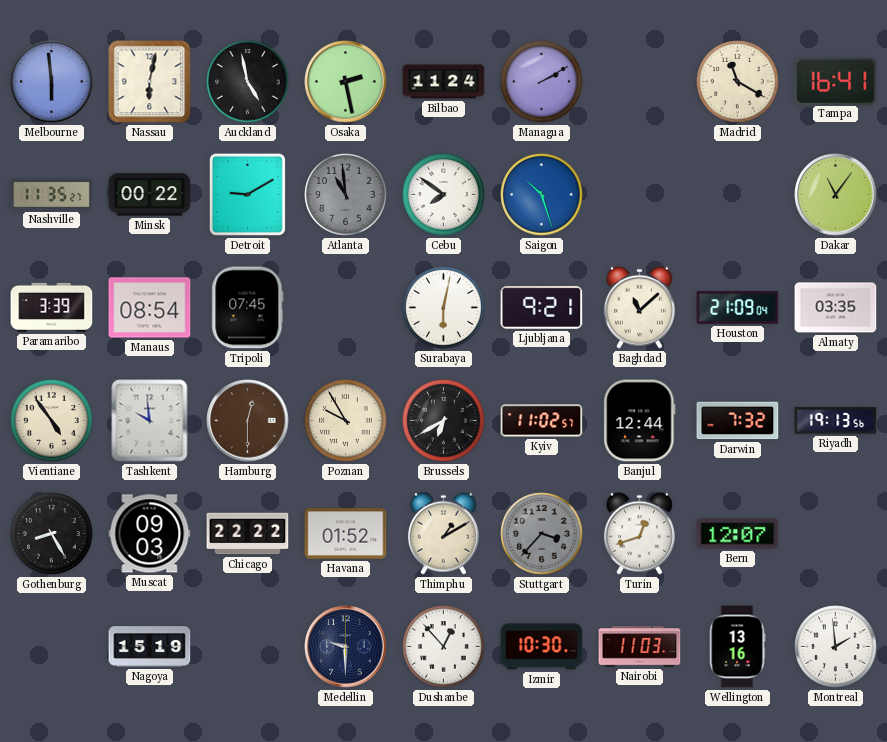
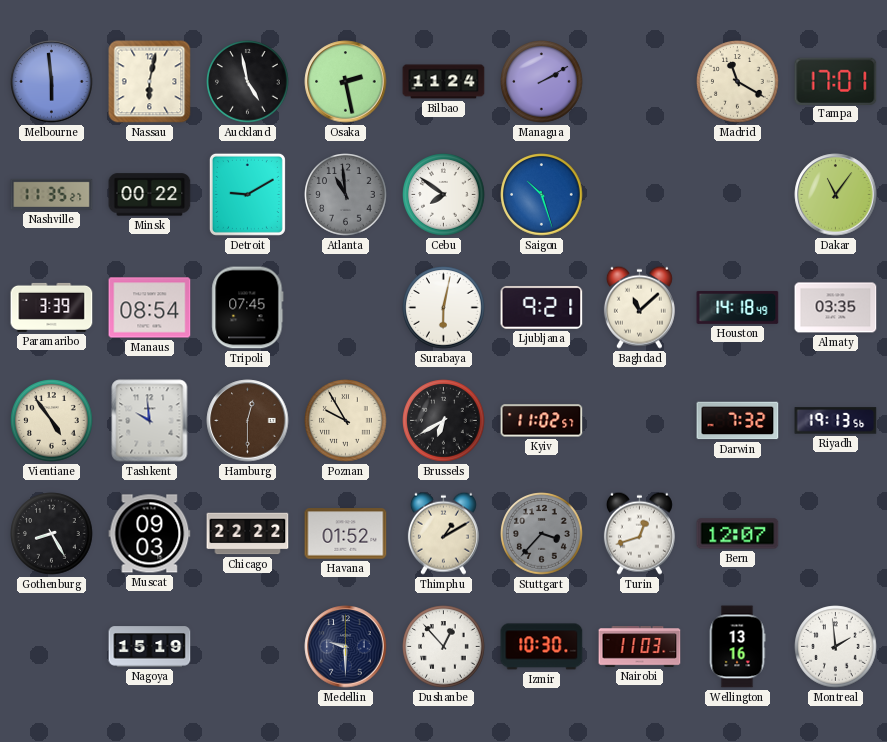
Tampa: 16:41 -> 17:01 (836, 81)
Houston: 21:09 -> 14:18 (738, 307)
Banjul: 12:44 -> none (640, 421)
